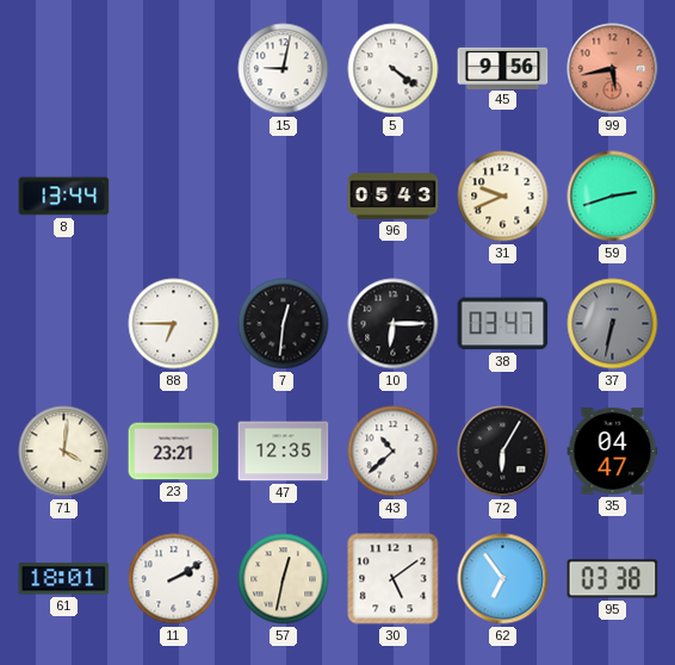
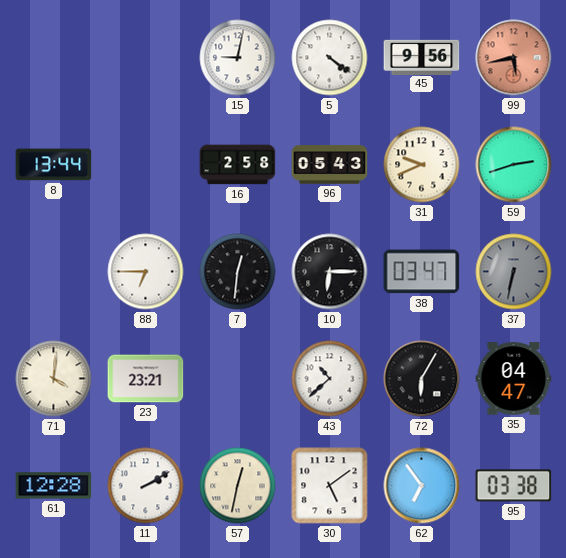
16: none -> 2:58 (238, 165)
47: 12:35 -> none (284, 452)
61: 18:01 -> 12:28 (54, 486)
